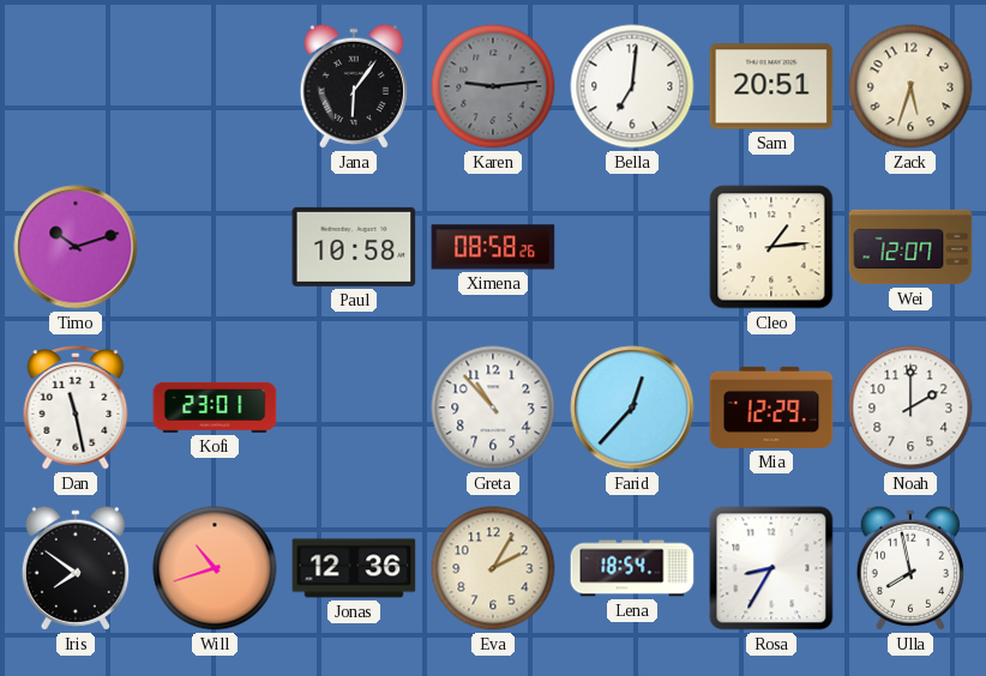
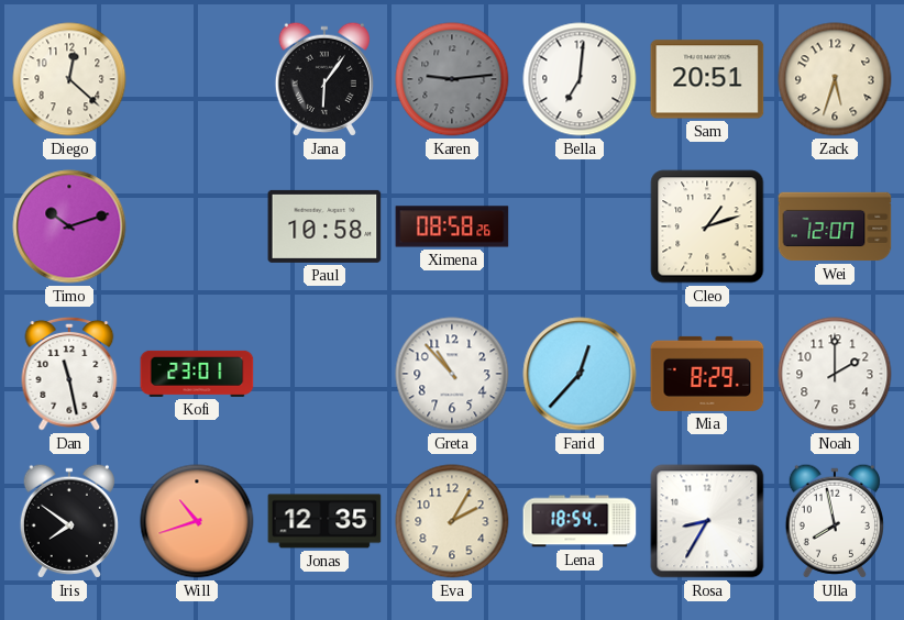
Diego: none -> 12:22 (69, 79)
Cleo: 1:14 -> 1:12 (707, 226)
Mia: 12:29 -> 8:29 (707, 374)
Jonas: 12:36 -> 12:35 (324, 521)
